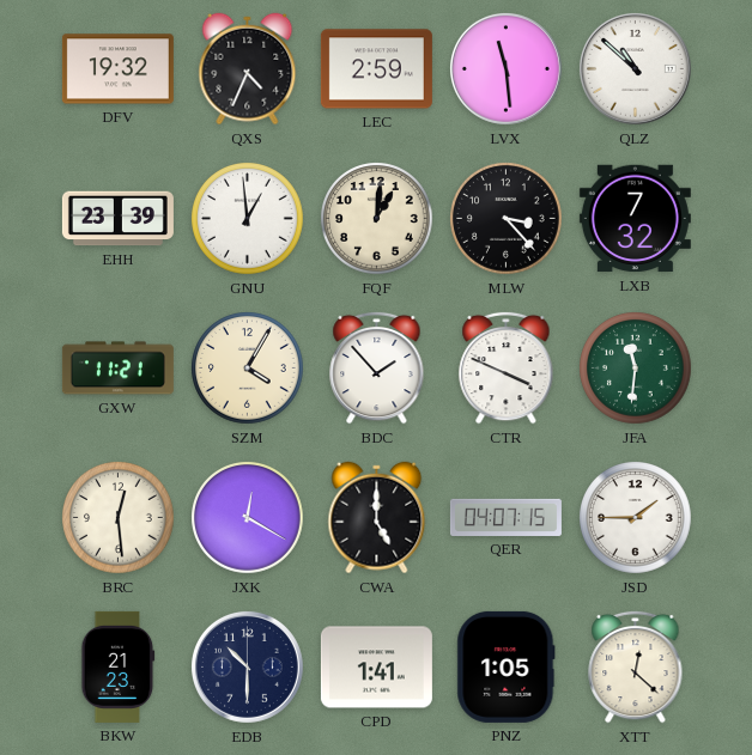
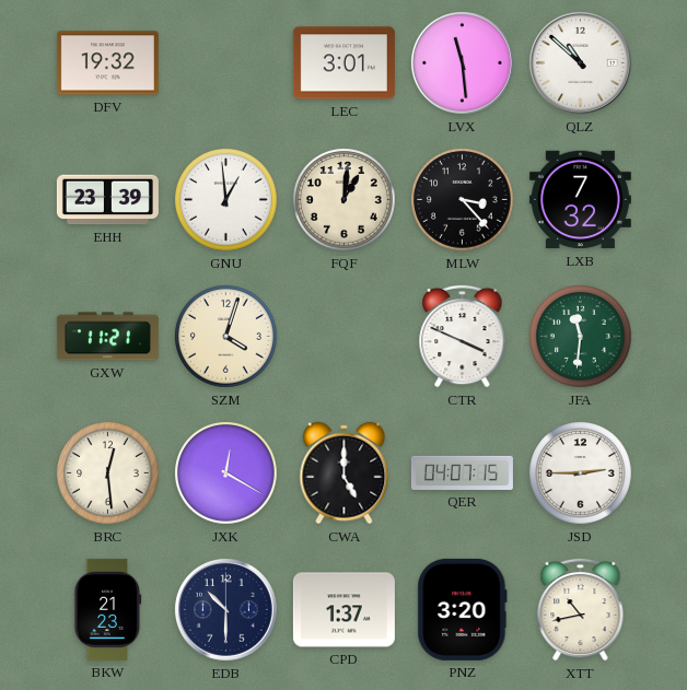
QXS: 4:34 -> none (248, 69)
LEC: 2:59 -> 3:01 (343, 63)
SZM: 4:05 -> 4:03 (226, 337)
BDC: 1:53 -> none (377, 367)
JSD: 1:45 -> 2:45 (581, 473)
CPD: 1:41 -> 1:37 (343, 610)
PNZ: 1:05 -> 3:20 (463, 609)
XTT: 12:22 -> 10:43 (581, 609)
